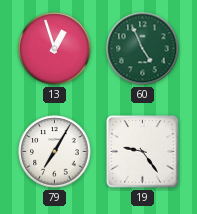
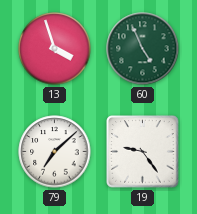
13: 12:57 -> 3:57 (55, 49)
79: 7:05 -> 7:08 (55, 152)
